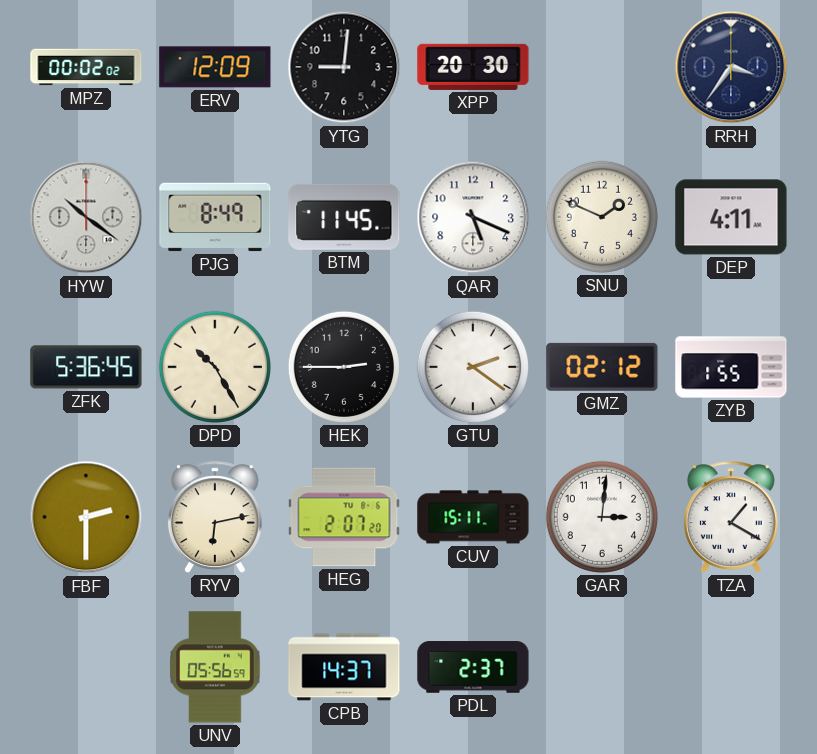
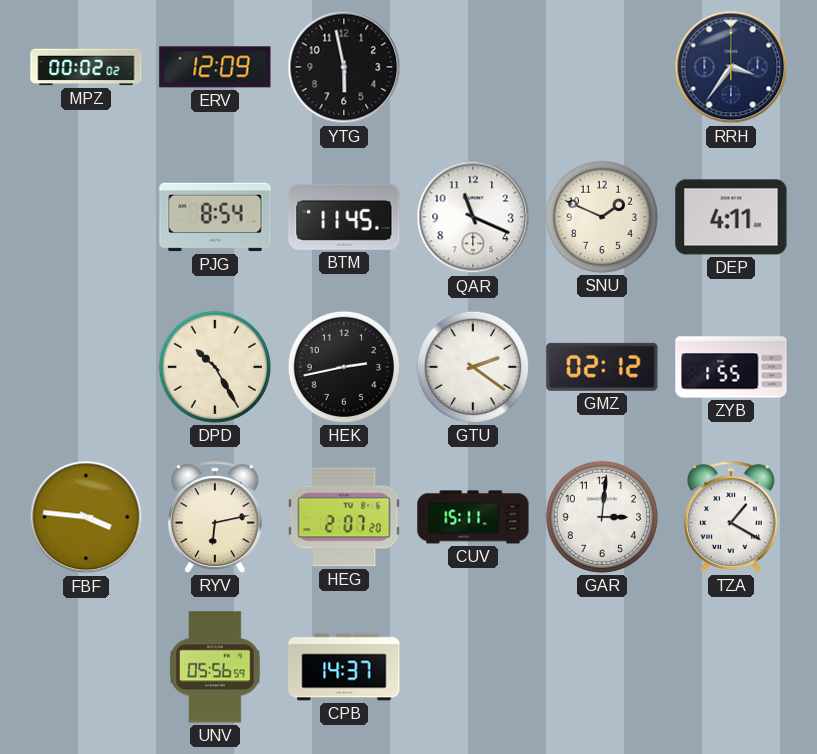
YTG: 9:01 -> 5:58 (344, 67)
XPP: 20:30 -> none (473, 67)
HYW: 10:21 -> none (86, 217)
PJG: 8:49 -> 8:54 (215, 217)
QAR: 5:19 -> 11:19 (473, 217)
ZFK: 5:36 -> none (86, 367)
HEK: 2:45 -> 2:43 (344, 367)
FBF: 2:30 -> 3:46 (86, 517)
PDL: 2:37 -> none (473, 667)
